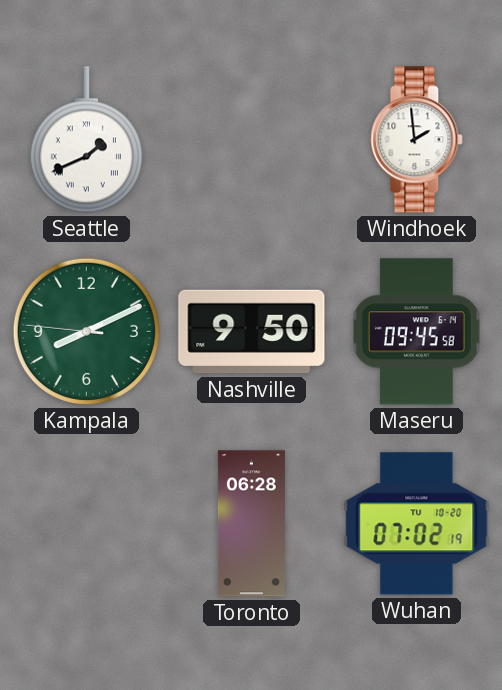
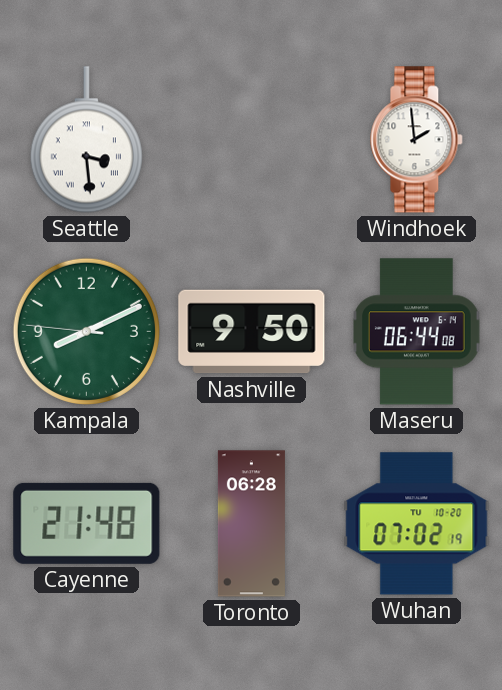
Seattle: 1:41 -> 3:29 (86, 140)
Maseru: 09:45 -> 06:44 (417, 332)
Cayenne: none -> 21:48 (87, 523)
